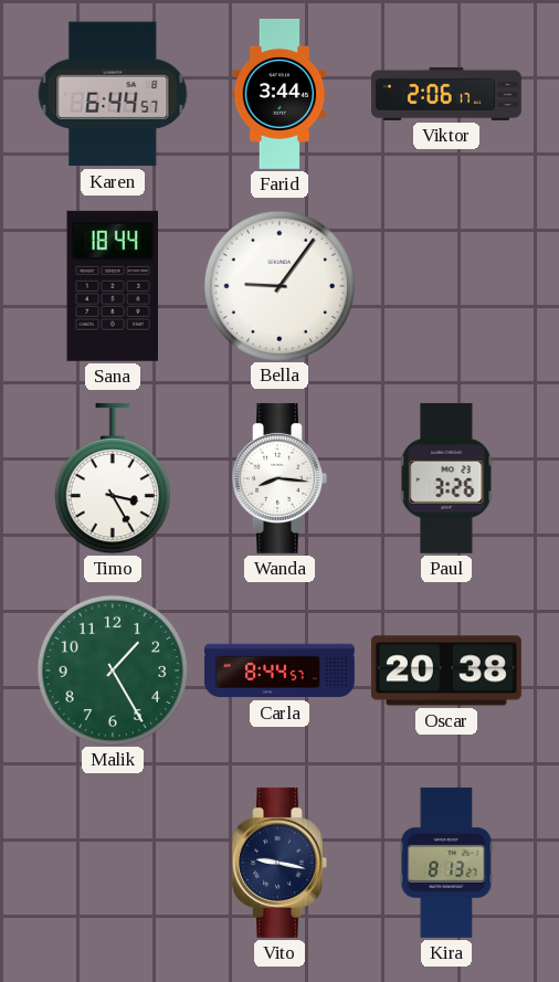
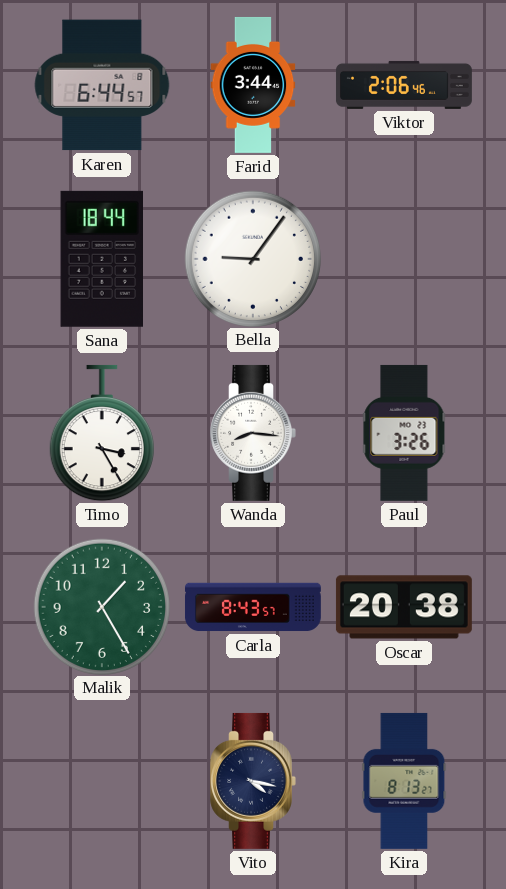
Viktor: 2:06:17 -> 2:06:46 (404, 85)
Carla: 8:44 -> 8:43 (253, 607)
Vito: 9:17 -> 4:17 (253, 781)
